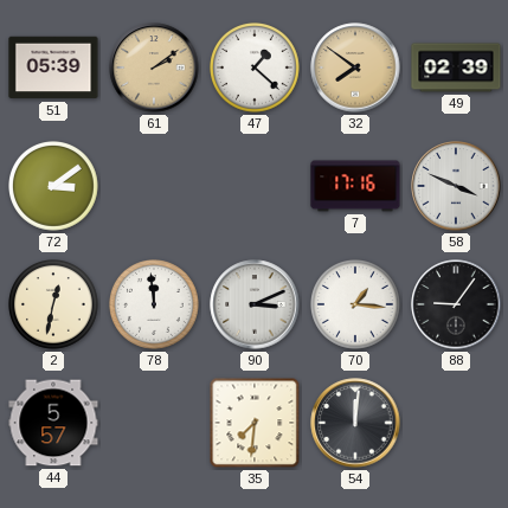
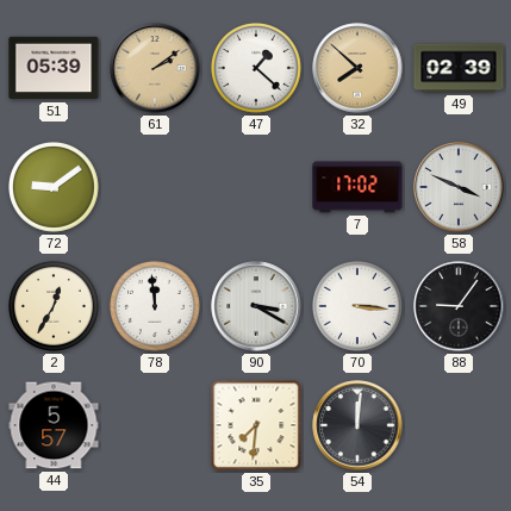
32: 7:51 -> 7:52 (357, 68)
72: 3:09 -> 9:09 (55, 188)
7: 17:16 -> 17:02 (357, 187)
2: 12:32 -> 12:35 (55, 307)
90: 3:11 -> 3:20 (256, 306)
70: 1:16 -> 3:16 (359, 307)
